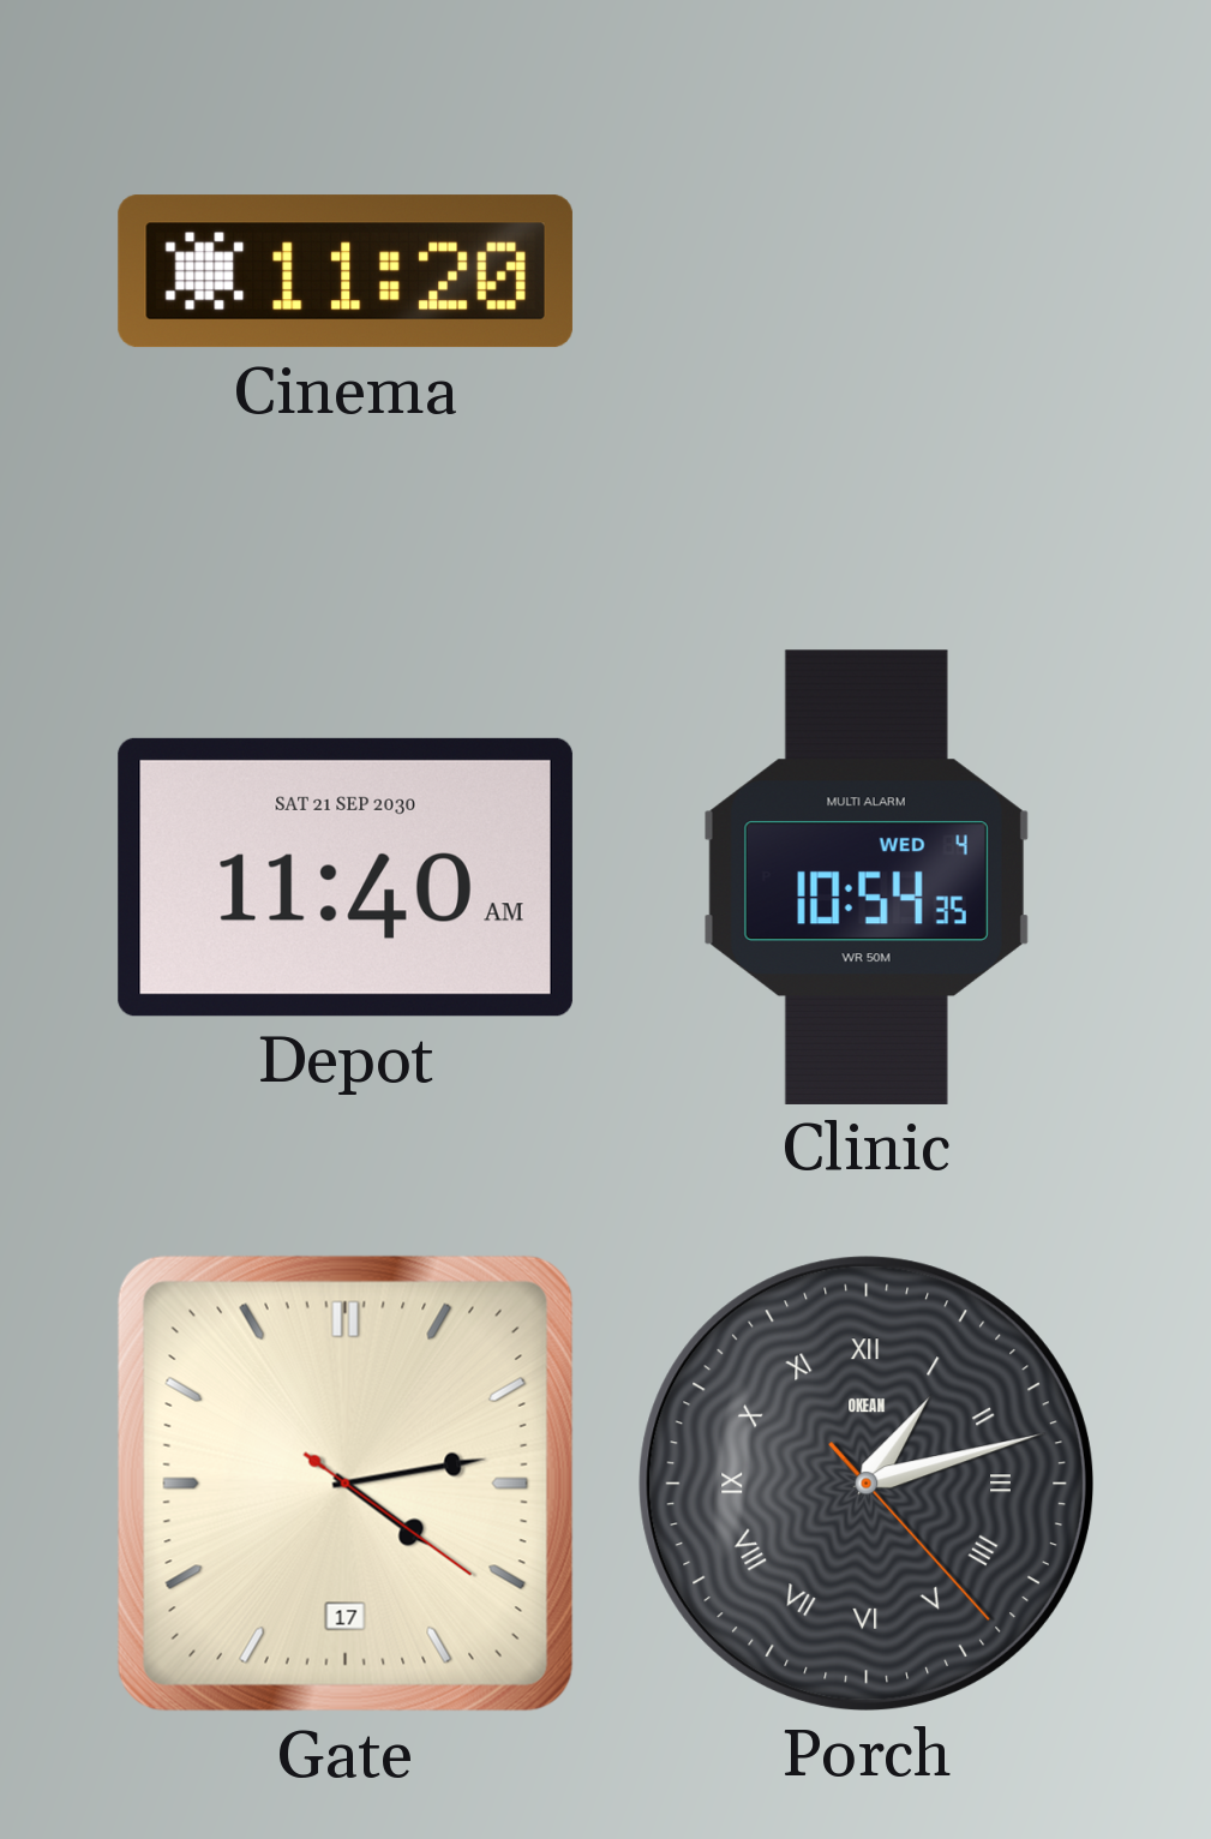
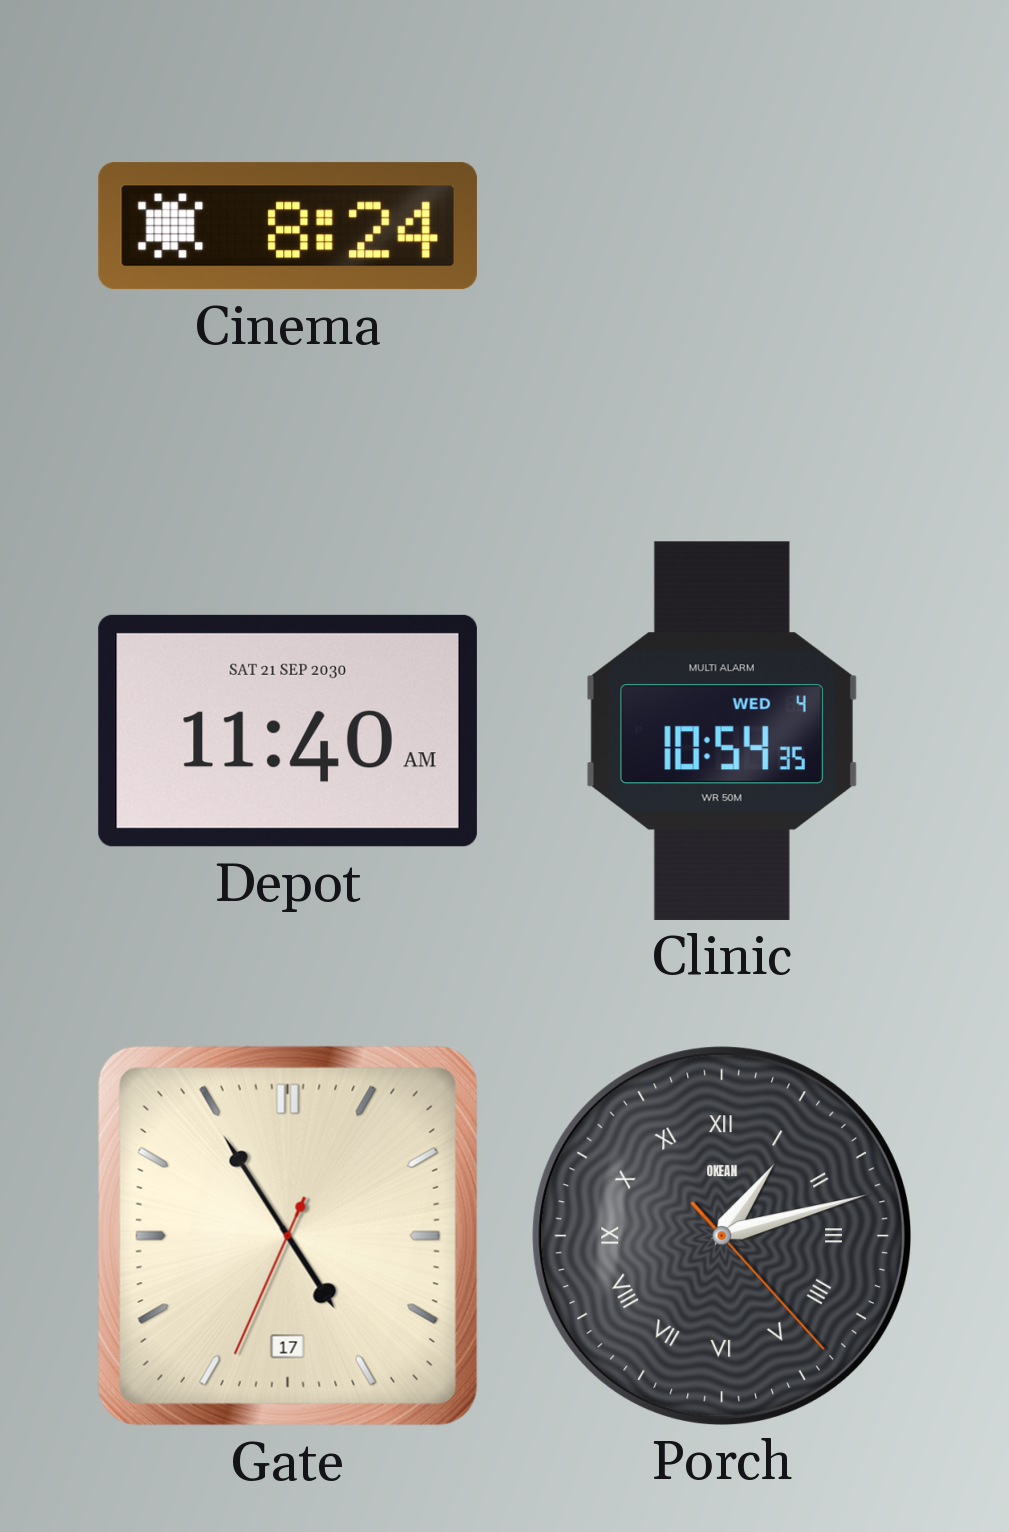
Cinema: 11:20 -> 8:24 (288, 226)
Gate: 4:13 -> 4:54 (288, 1236)
